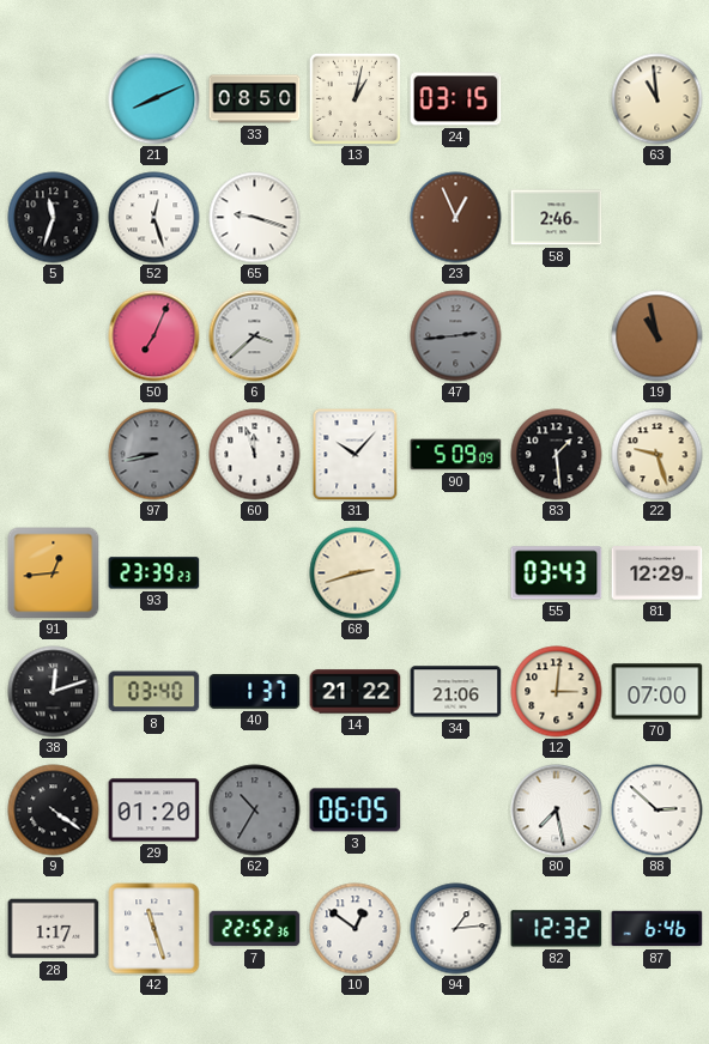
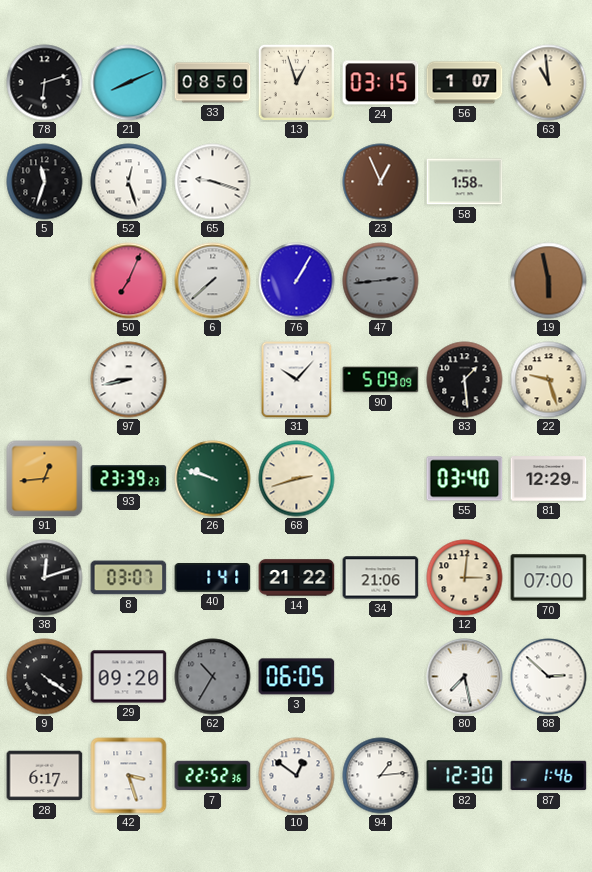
78: none -> 6:12 (45, 83)
13: 1:02 -> 12:57 (296, 82)
56: none -> 1:07 (465, 83)
58: 2:46 -> 1:58 (465, 182)
6: 3:38 -> 7:38 (213, 281)
76: none -> 1:05 (297, 281)
19: 10:58 -> 5:58 (549, 281)
97 dial: grey -> white (129, 380)
60: 11:57 -> none (255, 455)
26: none -> 9:48 (213, 479)
55: 03:43 -> 03:40 (465, 479)
8: 03:40 -> 03:07 (129, 578)
40: 1:37 -> 1:41 (213, 578)
29: 01:20 -> 09:20 (129, 677)
28: 1:17 -> 6:17 (45, 776)
42: 11:27 -> 3:27 (129, 776)
82: 12:32 -> 12:30 (465, 776)
87: 6:46 -> 1:46 (549, 776)
